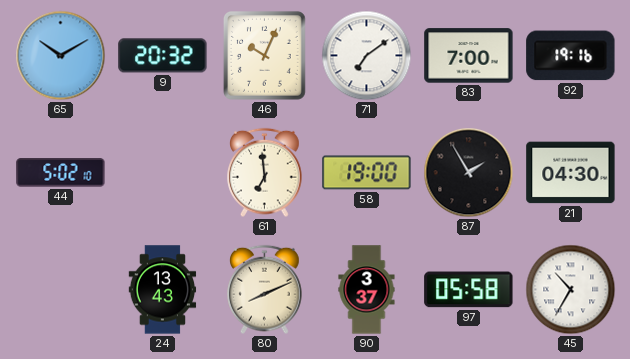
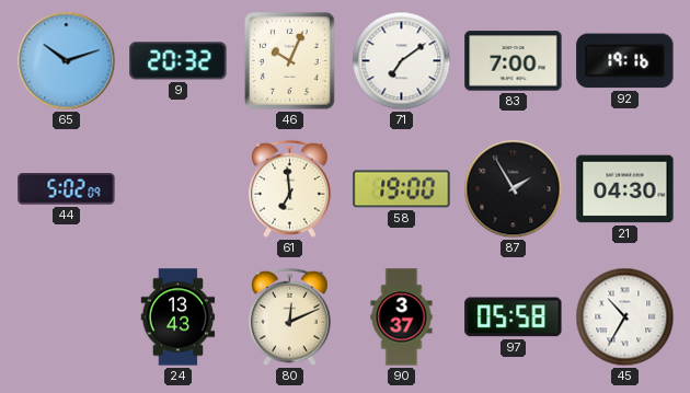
65: 10:10 -> 10:12 (67, 61)
44: 5:02:10 -> 5:02:09 (67, 189)
80: 8:11 -> 12:11 (290, 317)
